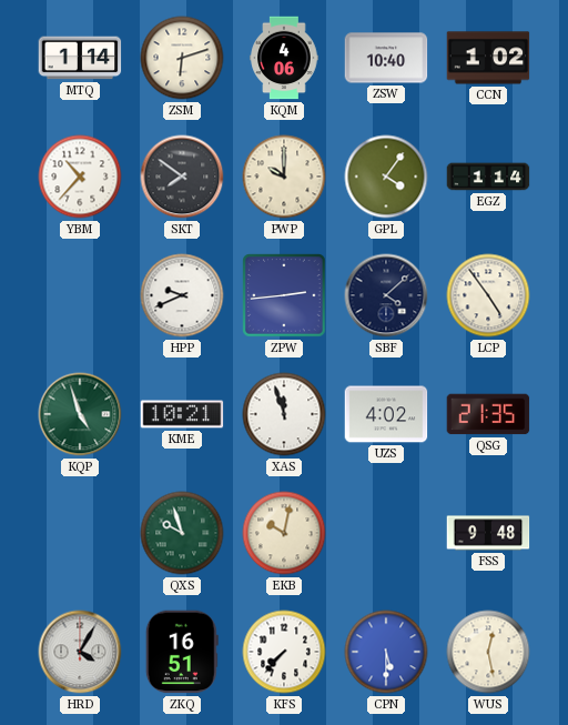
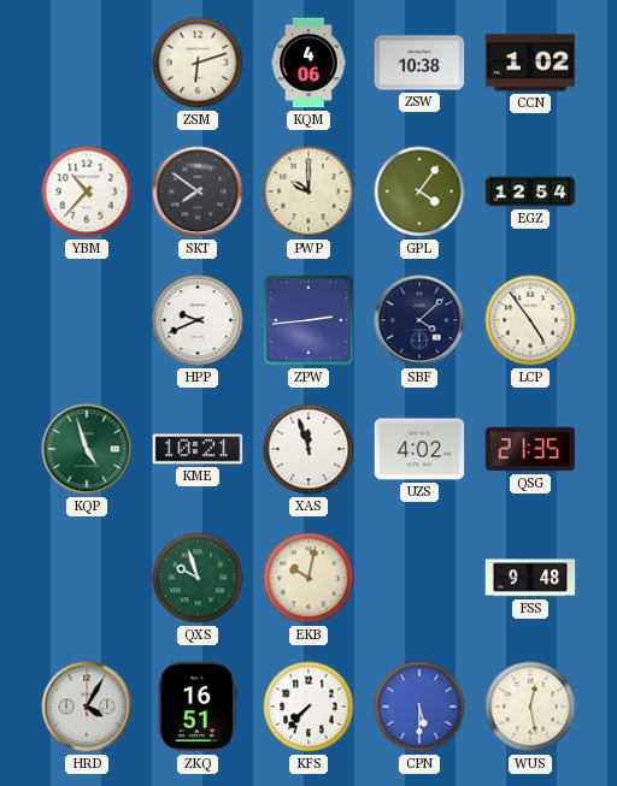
MTQ: 1:14 -> none (80, 58)
ZSW: 10:40 -> 10:38 (419, 63)
EGZ: 1:14 -> 12:54 (530, 191)
